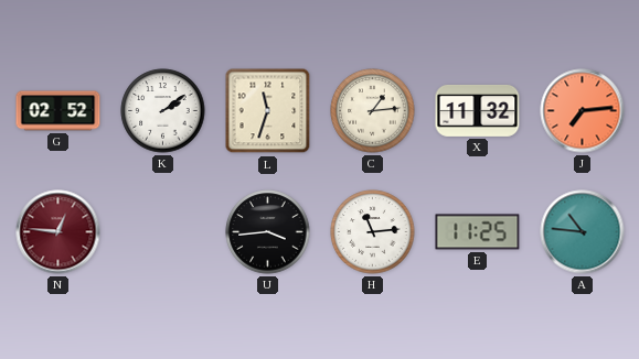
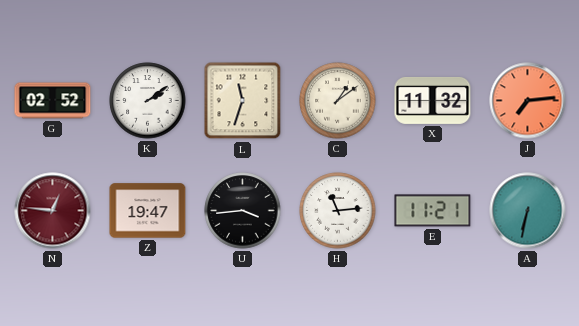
C: 1:14 -> 1:09 (338, 101)
Z: none -> 19:47 (148, 211)
E: 11:25 -> 11:21 (433, 211)
A: 10:46 -> 6:32 (528, 211)
